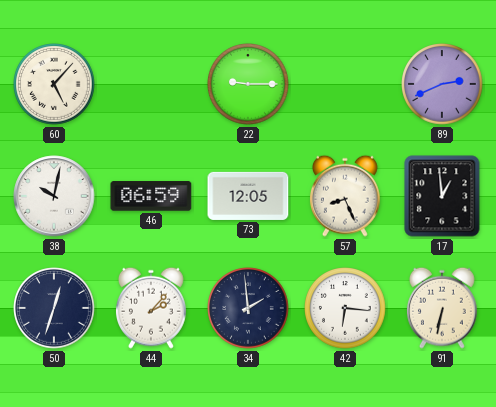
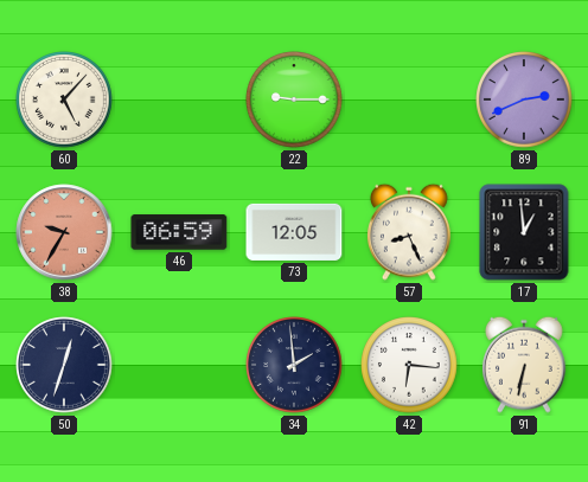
38: 10:02 -> 9:35 (64, 232)
38 dial: white -> salmon (64, 232)
44: 2:07 -> none (151, 308)
